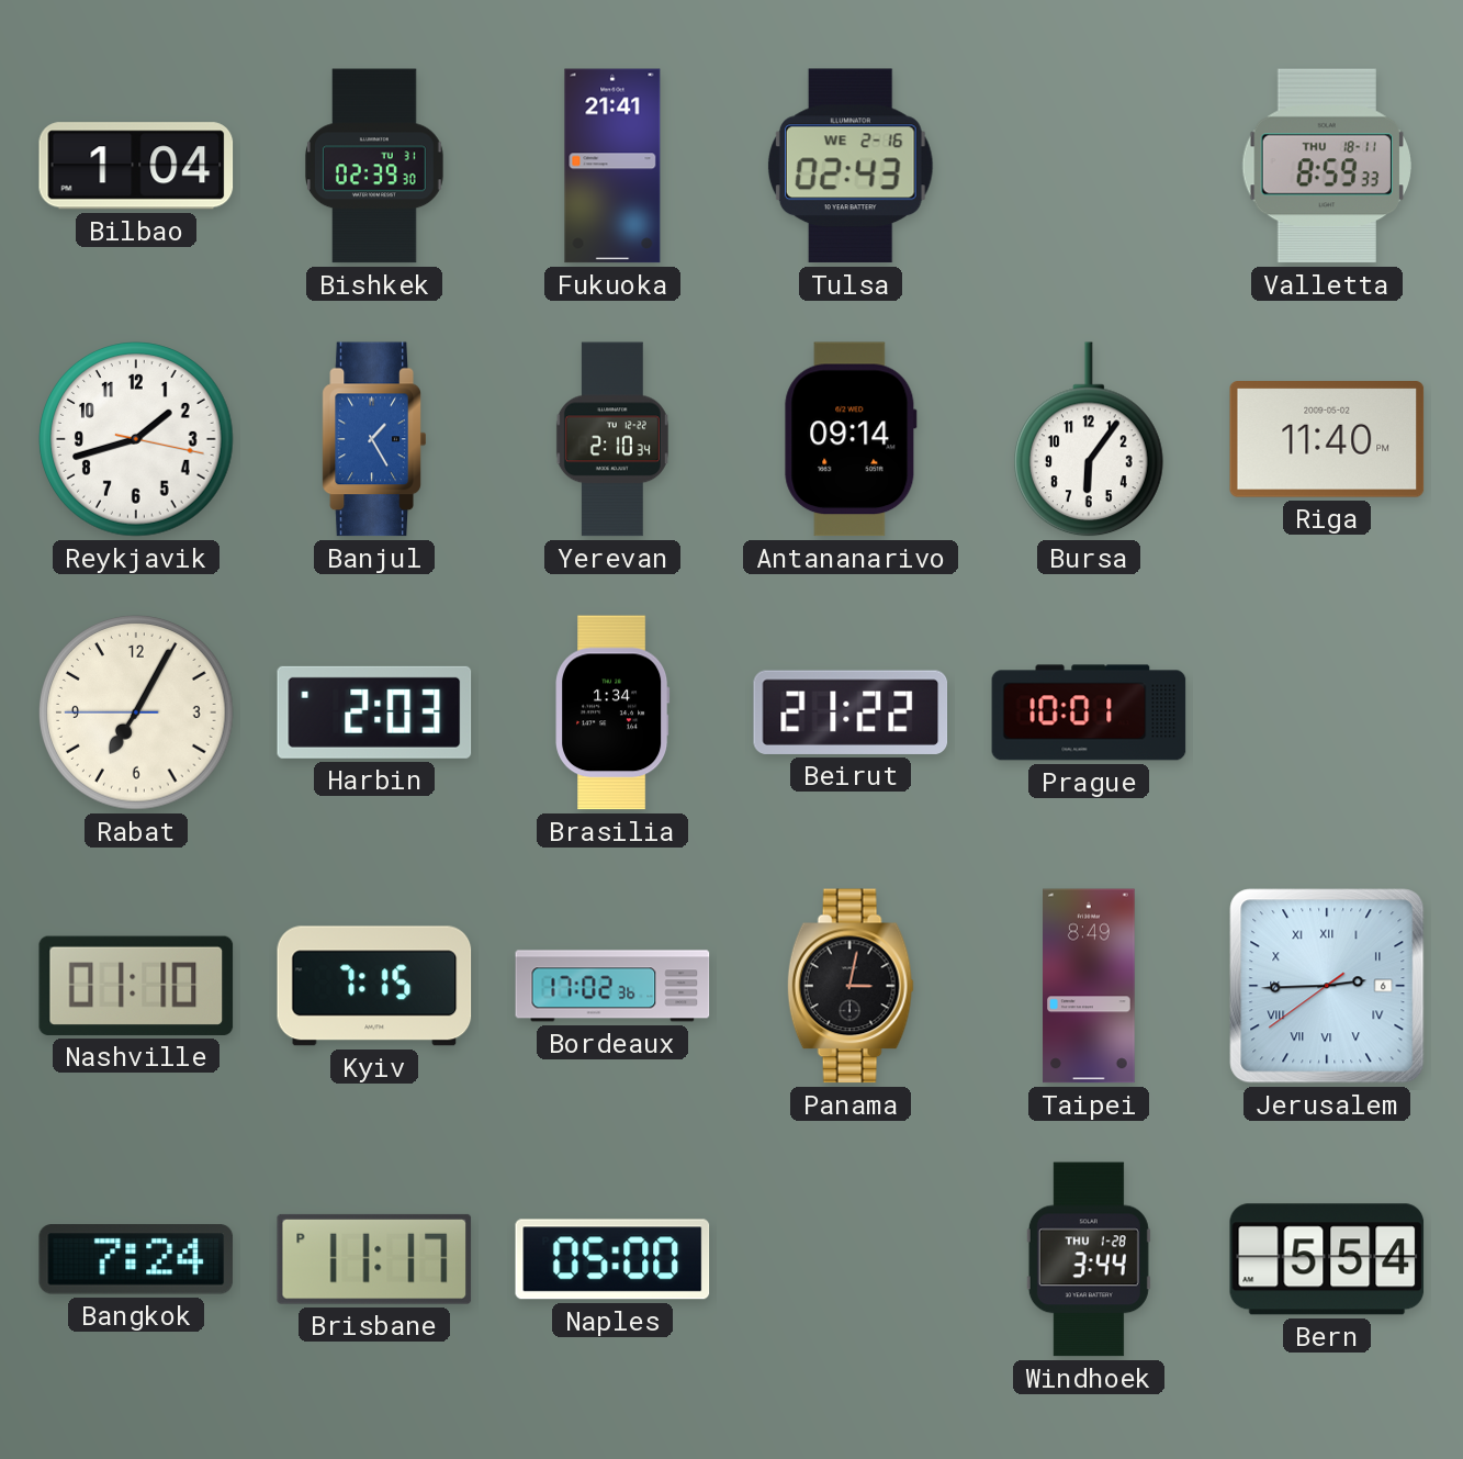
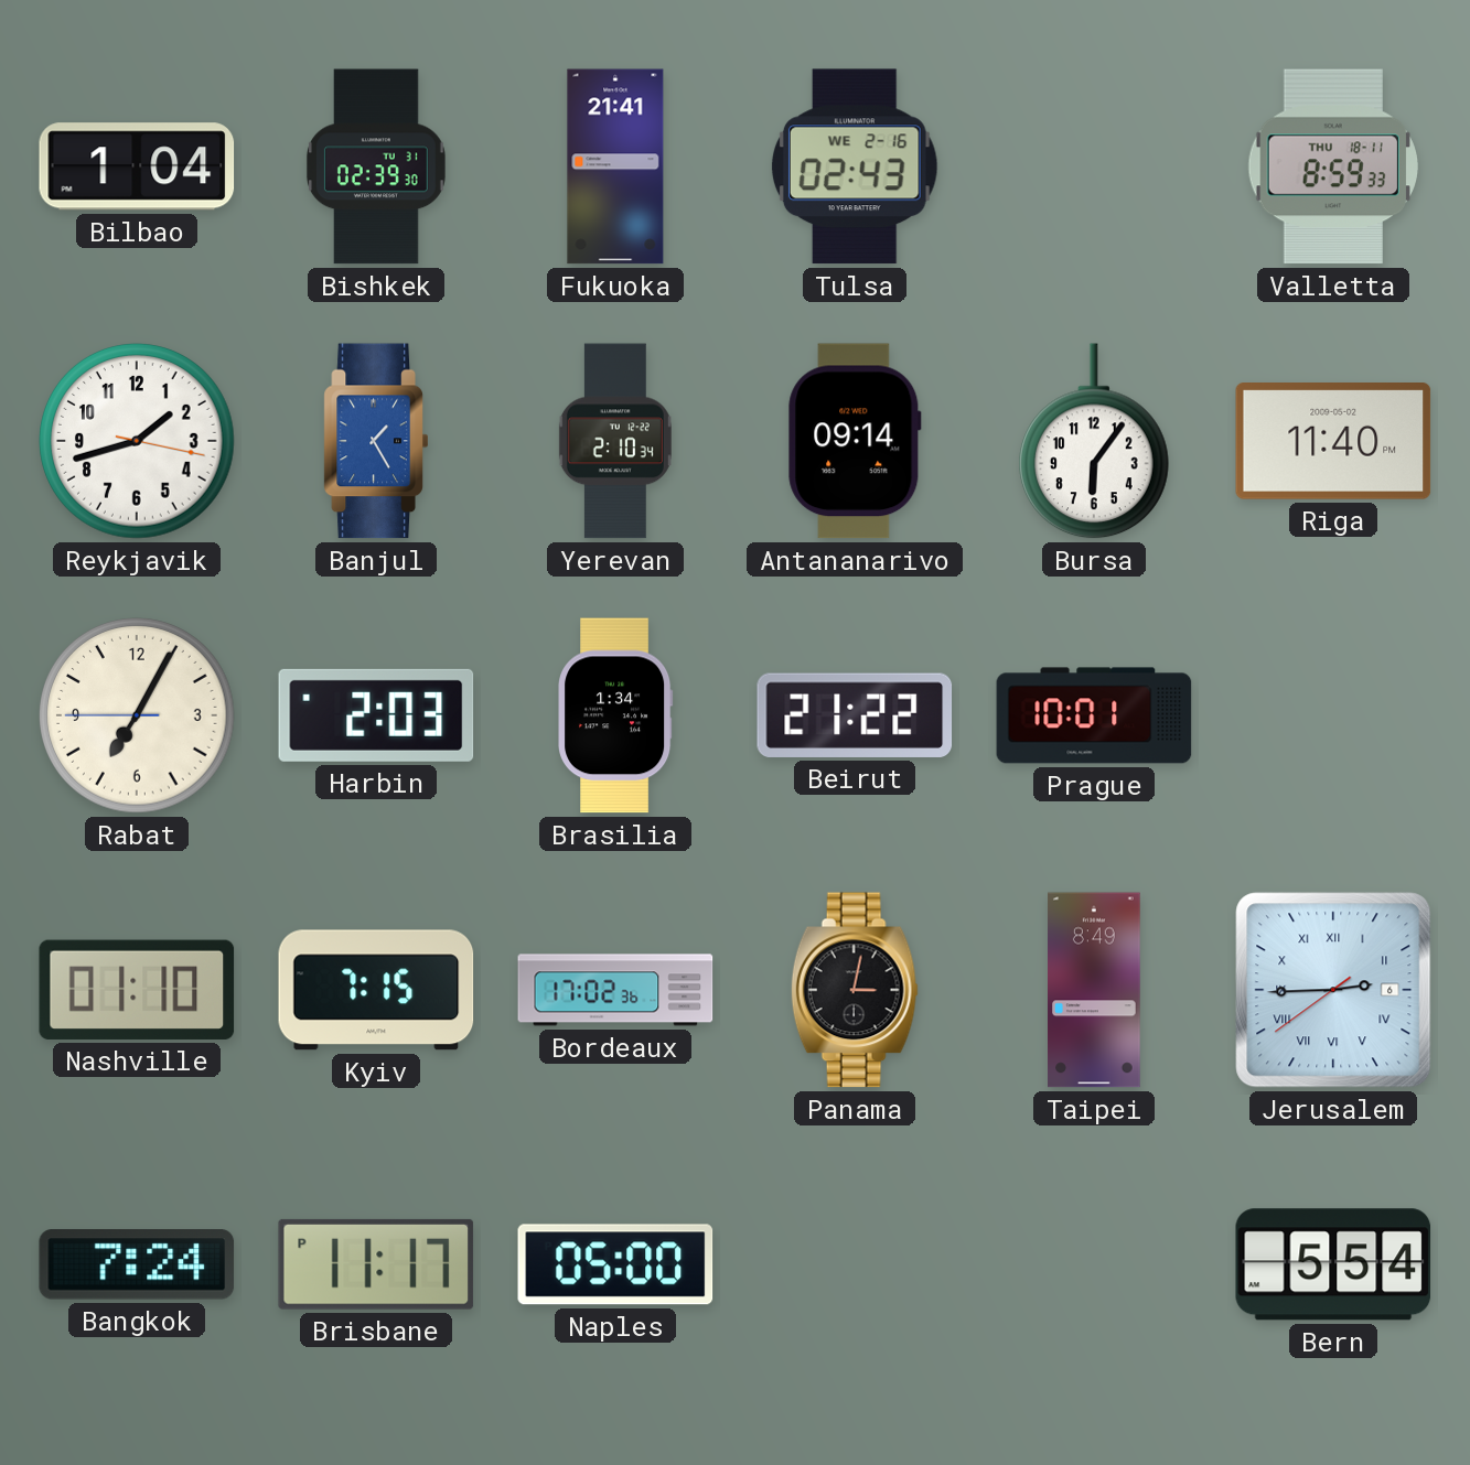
Windhoek: 3:44 -> none (1089, 1259)
